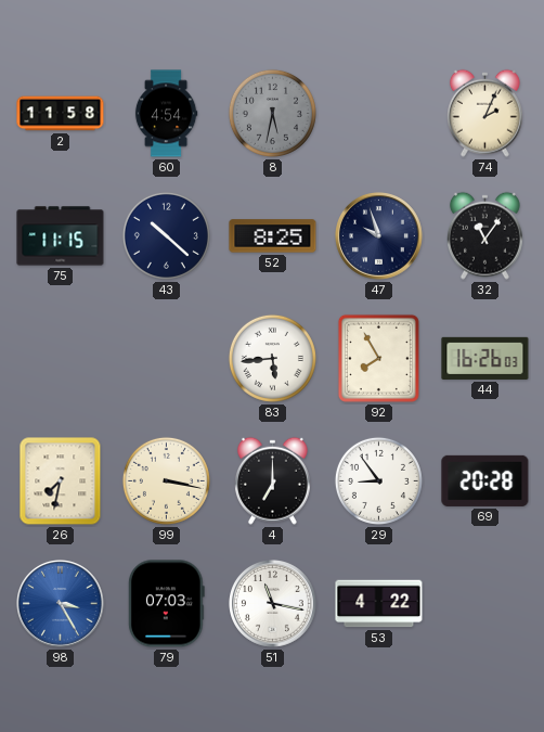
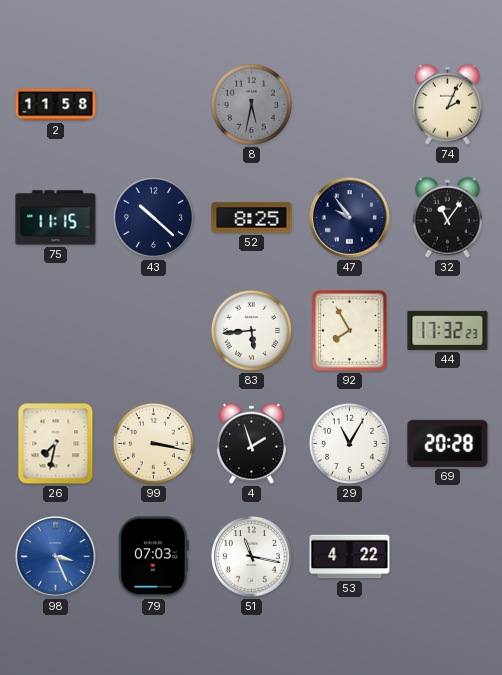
60: 4:54 -> none (166, 114)
47: 9:57 -> 9:54 (350, 218)
44: 16:26 -> 17:32 (448, 330)
4: 7:00 -> 1:57 (251, 443)
29: 8:54 -> 11:05 (349, 443)
98: 3:25 -> 3:26 (56, 557)
